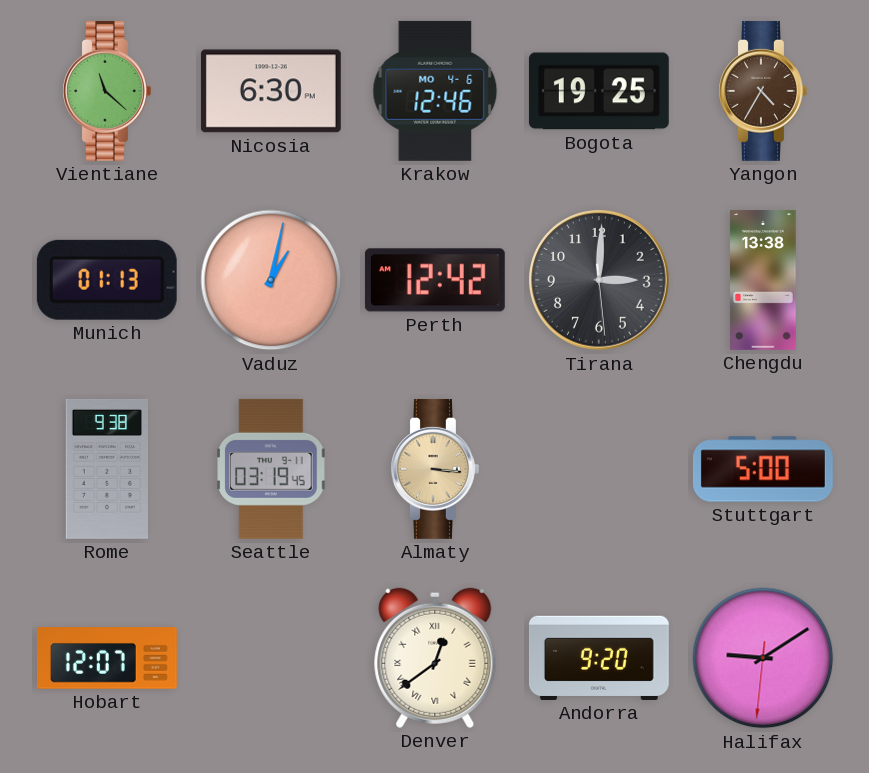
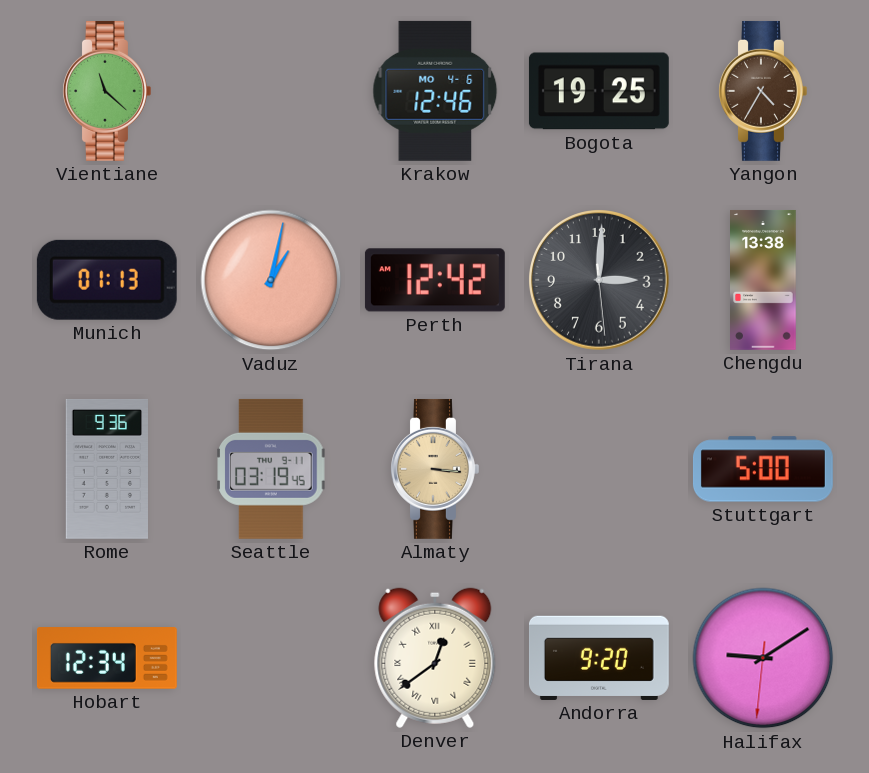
Nicosia: 6:30 -> none (271, 91)
Rome: 9:38 -> 9:36 (106, 469)
Hobart: 12:07 -> 12:34 (107, 658)
